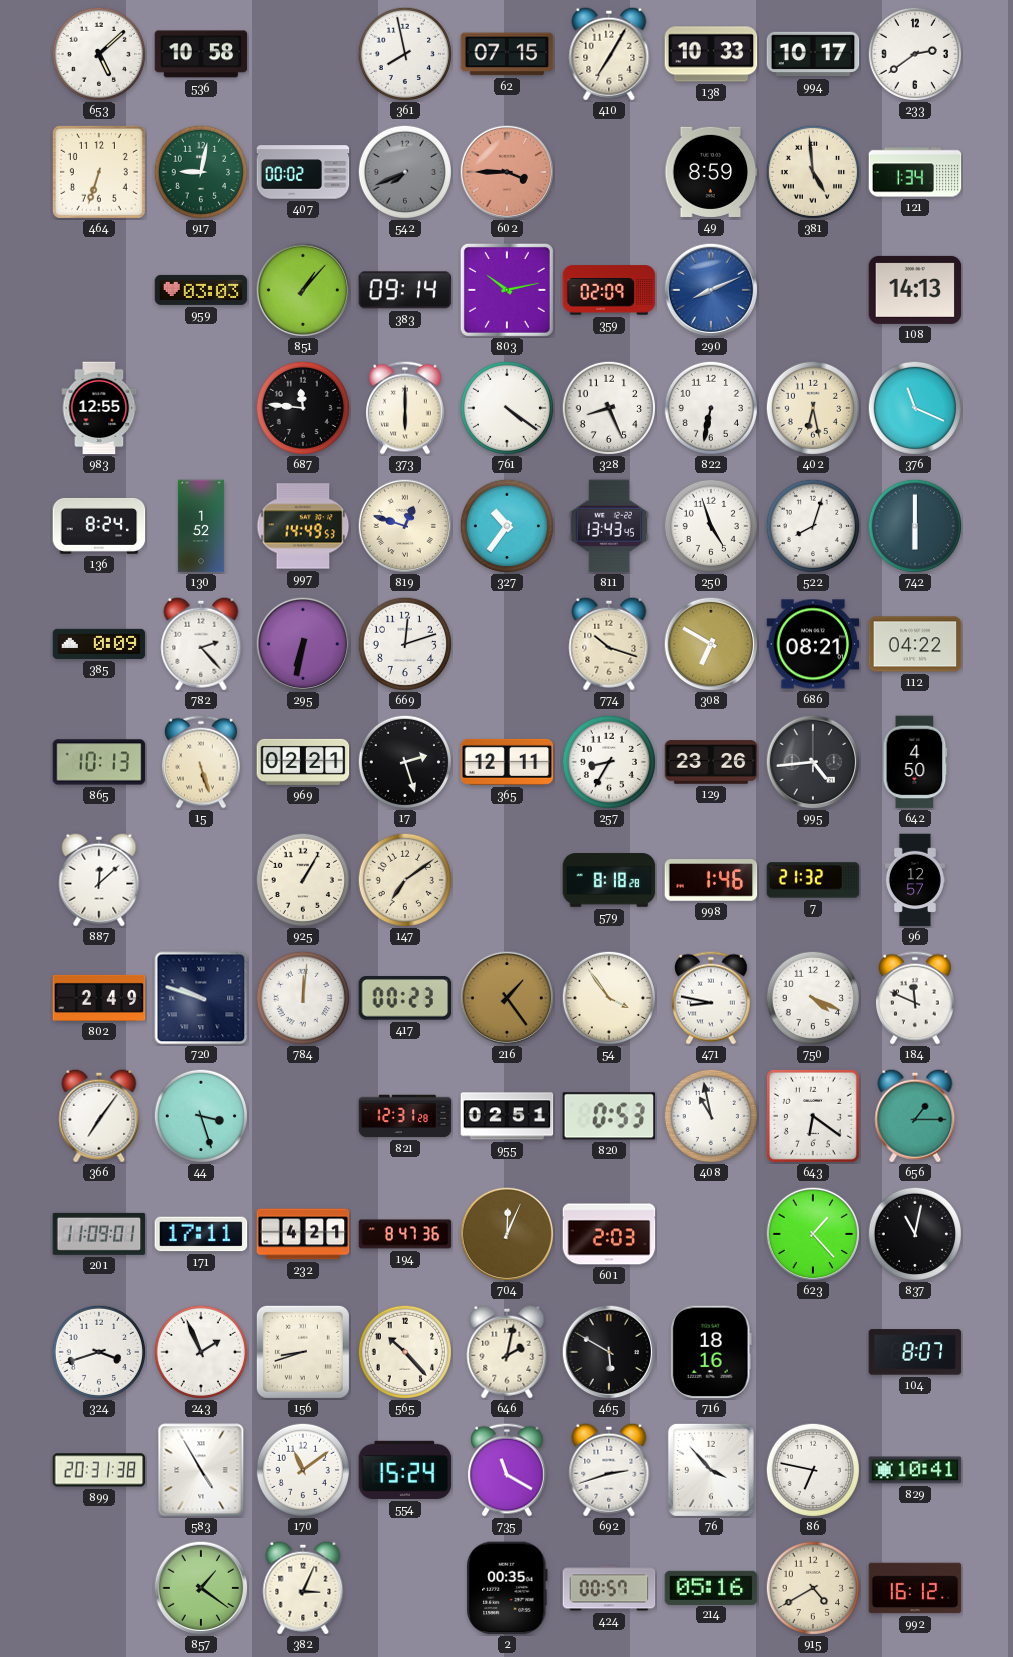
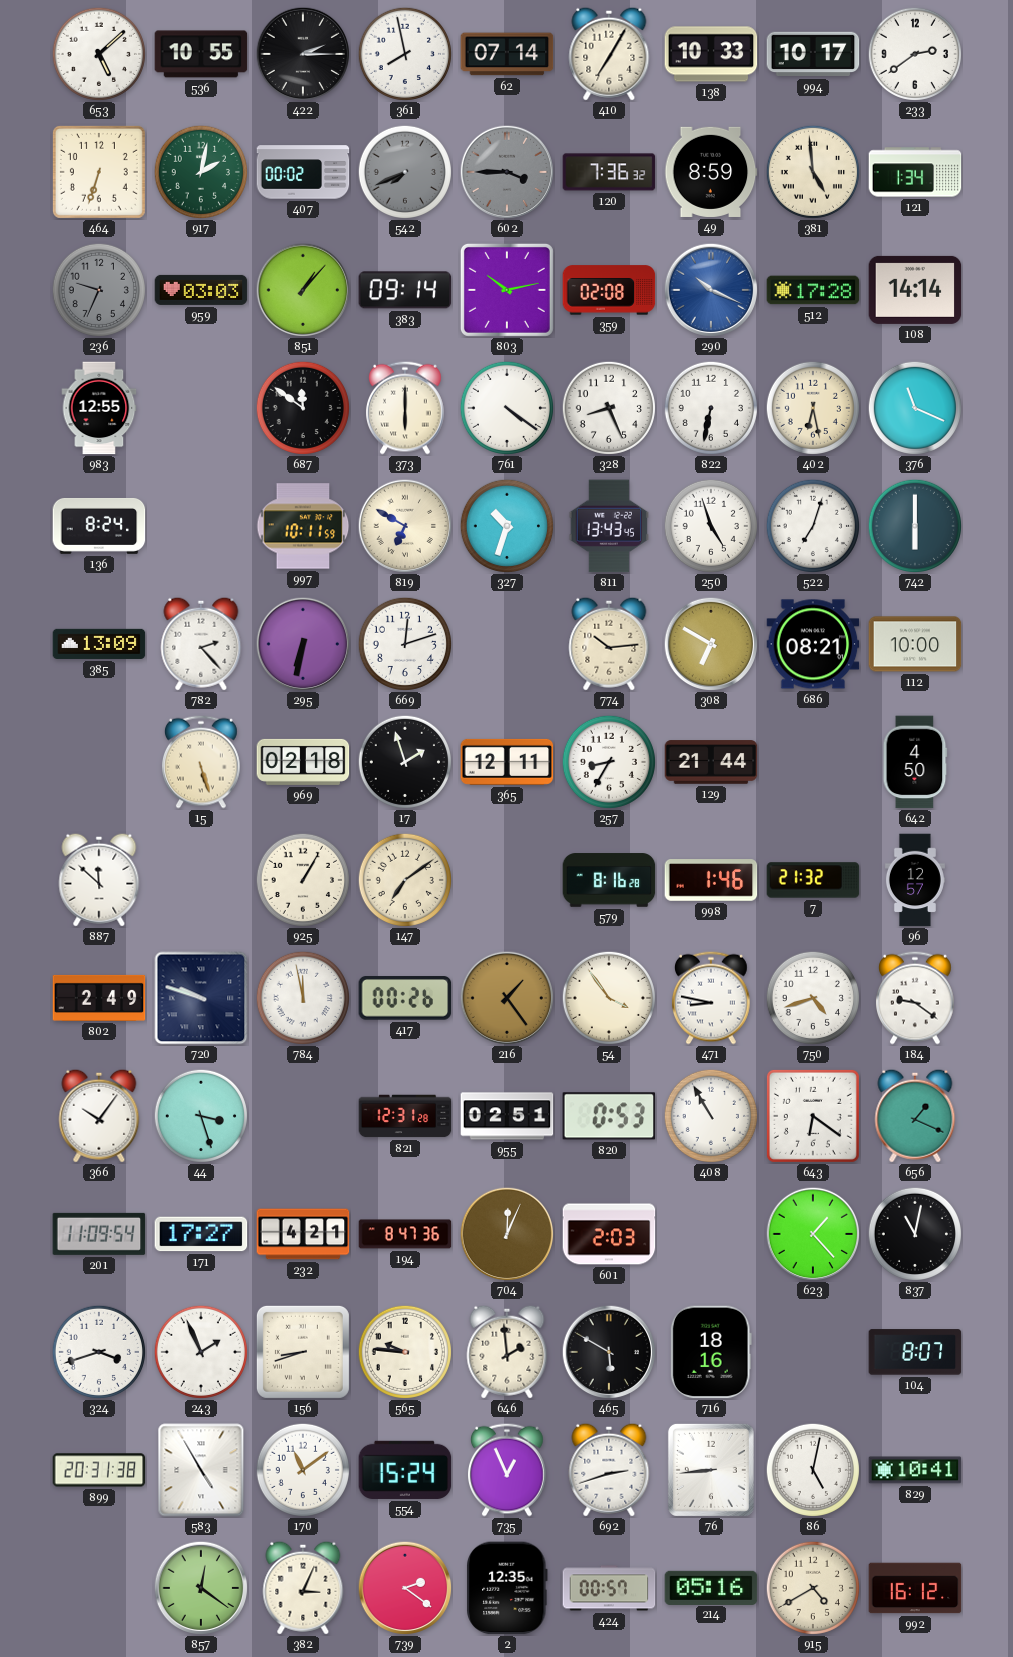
536: 10:58 -> 10:55 (201, 54)
422: none -> 2:15 (303, 54)
62: 07:15 -> 07:14 (507, 54)
917: 9:02 -> 2:02 (200, 171)
602 dial: salmon -> grey (507, 172)
120: none -> 7:36 (609, 172)
236: none -> 9:34 (98, 289)
359: 02:09 -> 02:08 (609, 290)
290: 8:11 -> 10:19 (711, 290)
512: none -> 17:28 (813, 290)
108: 14:13 -> 14:14 (915, 290)
687: 11:46 -> 11:51 (302, 407)
130: 1:52 -> none (201, 526)
997: 14:49 -> 10:11 (303, 526)
819: 12:48 -> 6:50 (405, 526)
327: 10:36 -> 10:33 (506, 525)
522: 8:03 -> 7:03 (812, 525)
385: 0:09 -> 13:09 (99, 644)
774: 10:18 -> 10:14 (609, 644)
112: 04:22 -> 10:00 (915, 644)
865: 10:13 -> none (99, 762)
969: 02:21 -> 02:18 (303, 762)
17: 2:27 -> 1:57 (404, 761)
129: 23:26 -> 21:44 (711, 762)
995: 4:44 -> none (813, 762)
887: 12:08 -> 11:52 (99, 880)
579: 8:18 -> 8:16 (609, 880)
784: 12:01 -> 11:58 (302, 997)
417: 00:23 -> 00:26 (405, 998)
750: 4:19 -> 4:42 (812, 997)
184: 11:49 -> 9:21 (915, 998)
366: 7:06 -> 10:06 (99, 1116)
408: 10:58 -> 10:55 (710, 1115)
656: 1:15 -> 1:19 (915, 1116)
201: 11:09:01 -> 11:09:54 (99, 1234)
171: 17:11 -> 17:27 (201, 1234)
565: 10:23 -> 9:46 (404, 1351)
646: 2:02 -> 1:59 (507, 1352)
735: 11:20 -> 12:56 (507, 1470)
76: 3:53 -> 8:44 (711, 1470)
86: 6:47 -> 5:02 (812, 1469)
857: 1:21 -> 12:21 (201, 1588)
739: none -> 2:21 (405, 1588)
2: 00:35 -> 12:35 (507, 1588)
